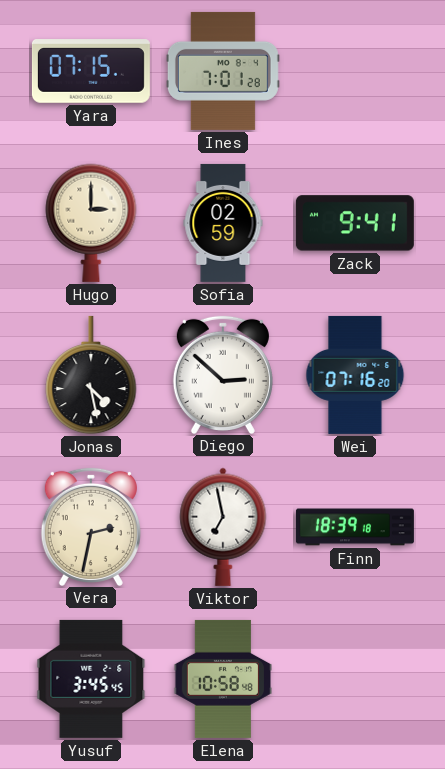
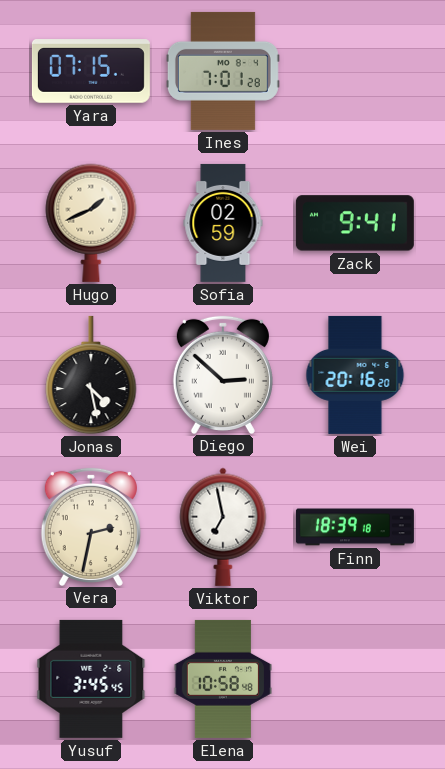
Hugo: 3:00 -> 1:41 (91, 223)
Wei: 07:16 -> 20:16 (355, 375)
